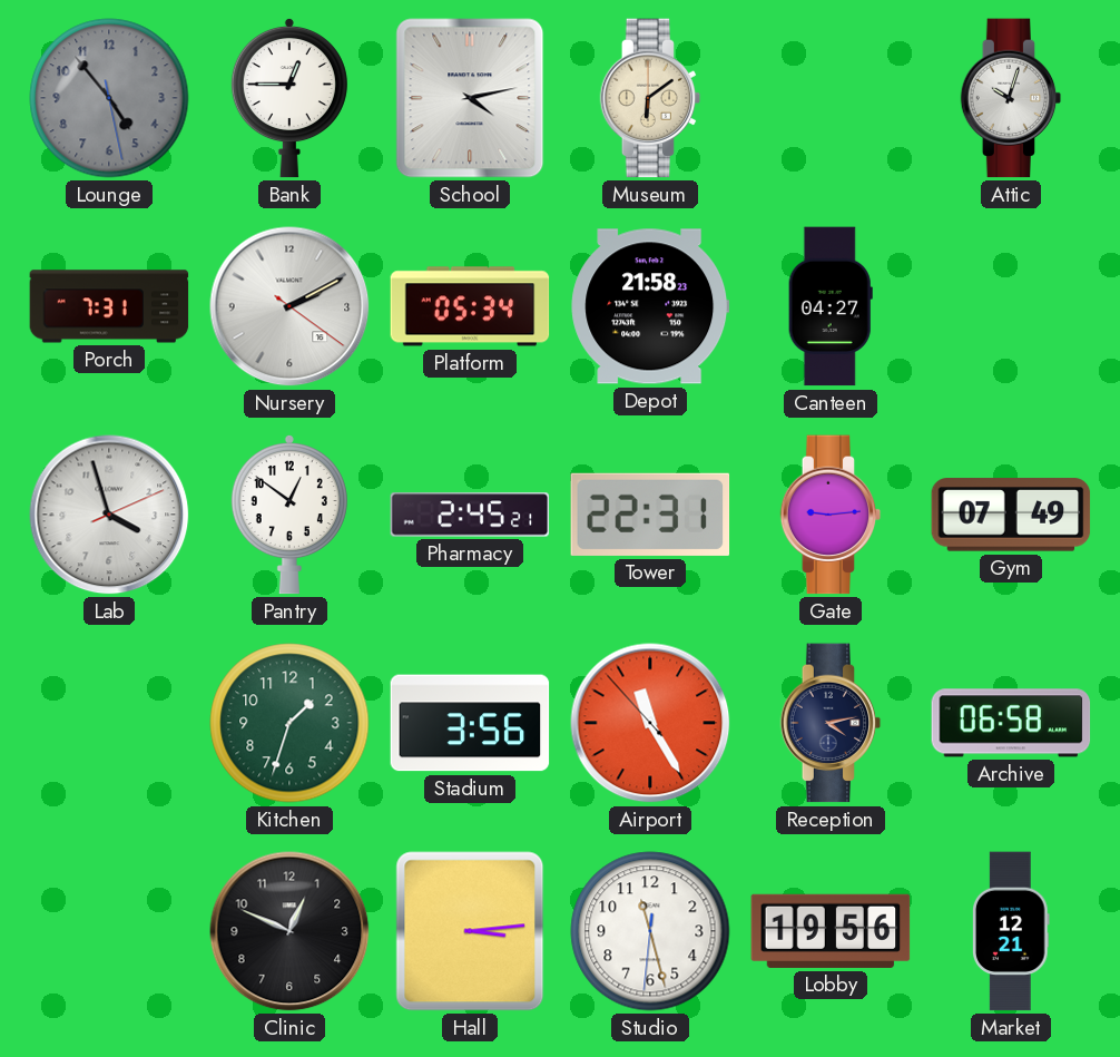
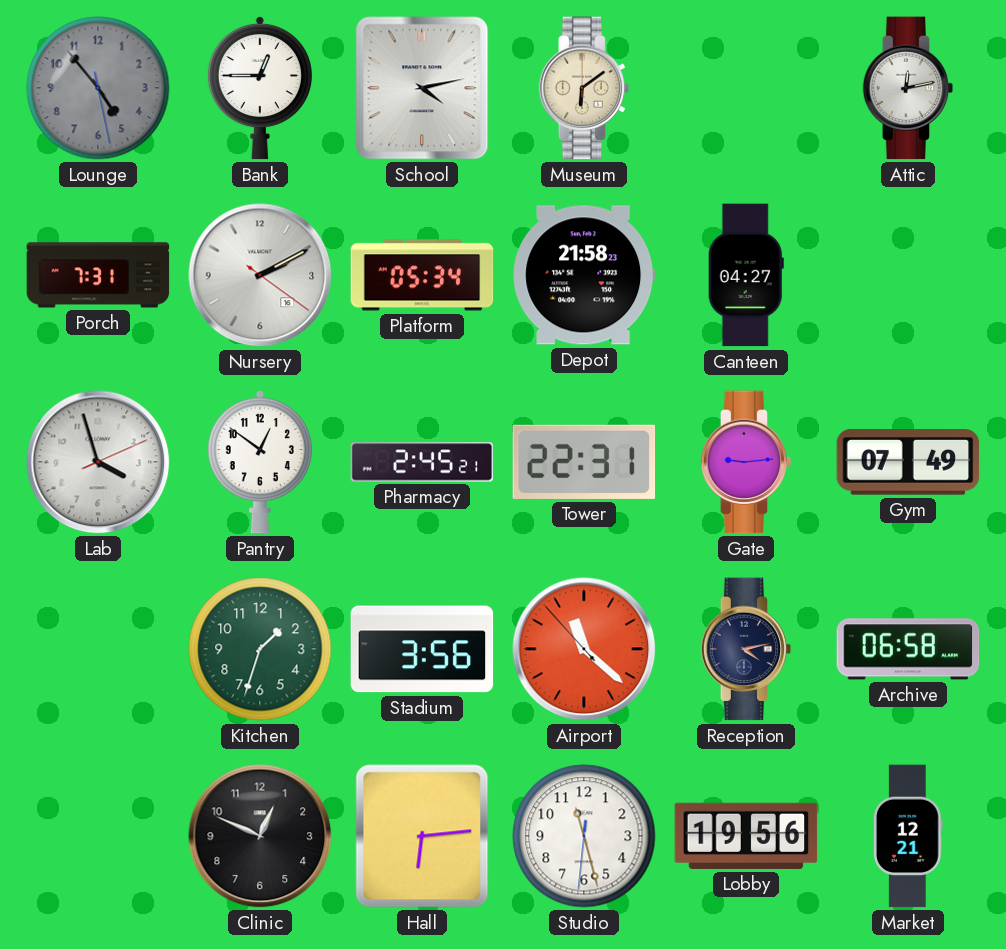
Attic: 10:03 -> 12:13 (908, 88)
Airport: 11:24 -> 11:21 (584, 649)
Hall: 3:14 -> 6:14 (422, 836)
